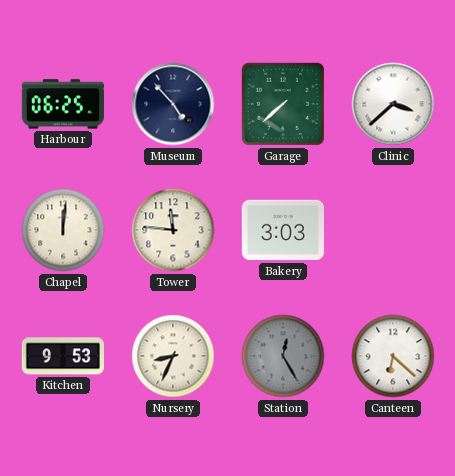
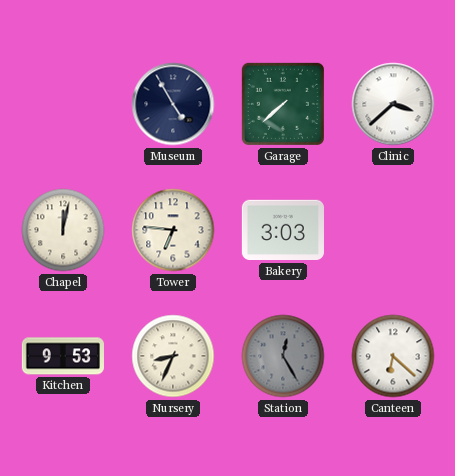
Harbour: 06:25 -> none (63, 104)
Museum: 4:53 -> 4:55 (173, 104)
Chapel: 12:01 -> 12:02 (63, 230)
Tower: 11:46 -> 6:46 (173, 230)
